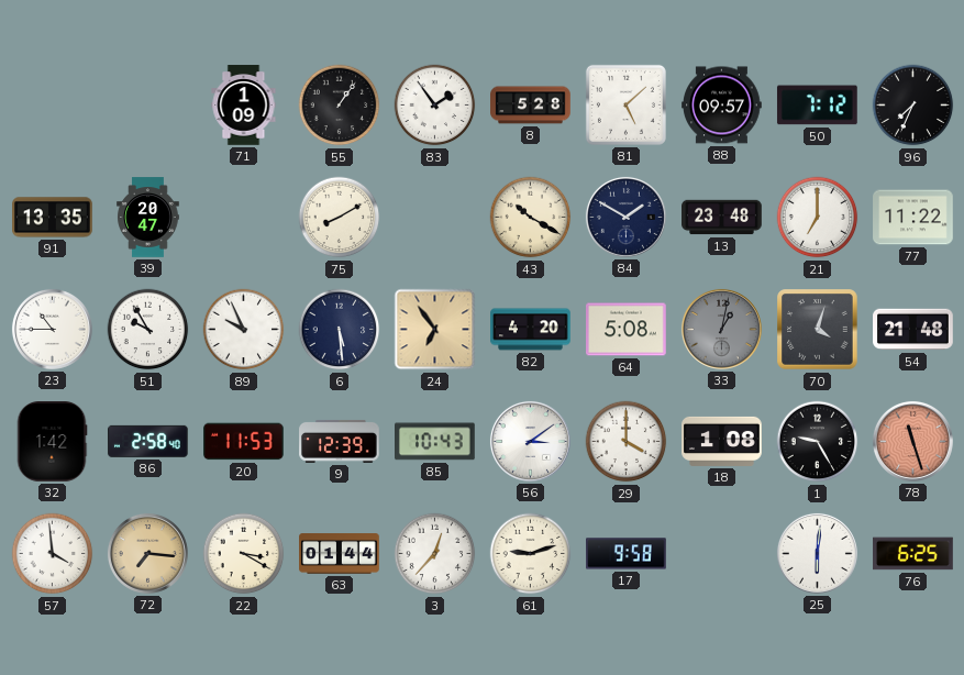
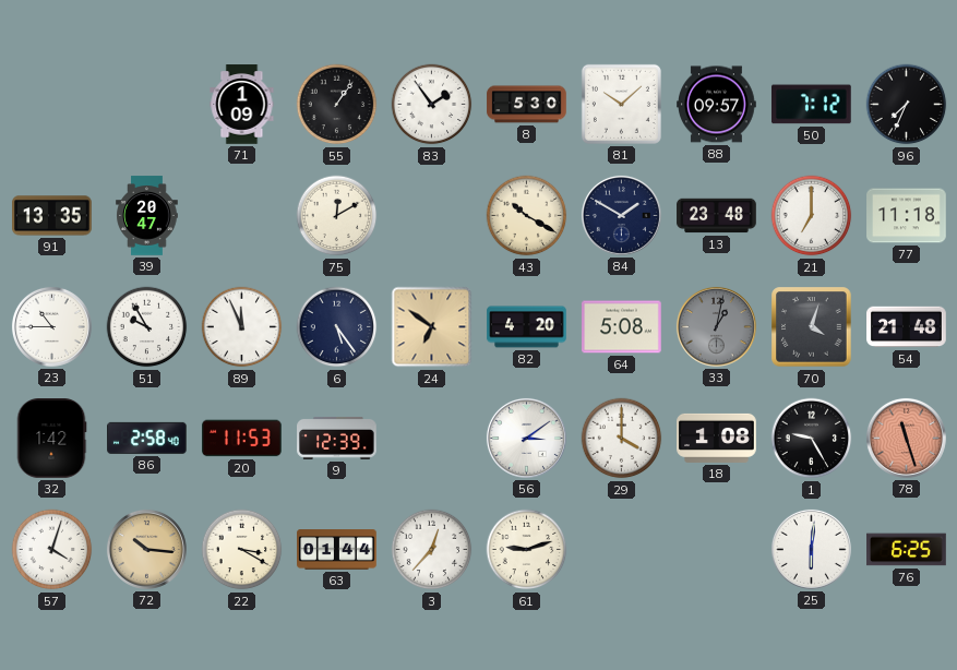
8: 5:28 -> 5:30 (527, 105)
81: 5:08 -> 10:08 (621, 104)
75: 8:10 -> 12:10 (337, 216)
77: 11:22 -> 11:18 (907, 216)
89: 9:56 -> 11:56 (242, 327)
6: 5:29 -> 5:24 (337, 327)
24: 6:54 -> 6:51 (432, 327)
85: 10:43 -> none (435, 442)
57: 3:59 -> 4:03 (52, 550)
72: 7:16 -> 10:16 (146, 549)
17: 9:58 -> none (627, 554)
